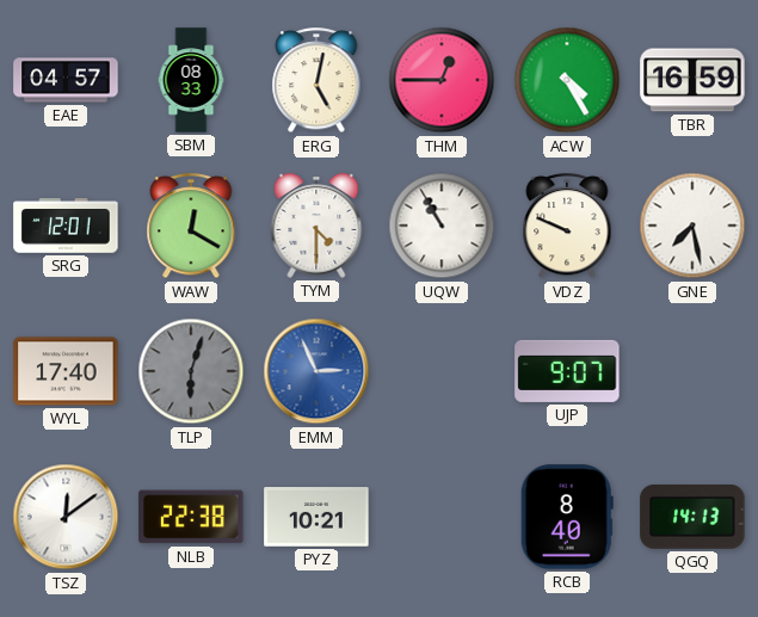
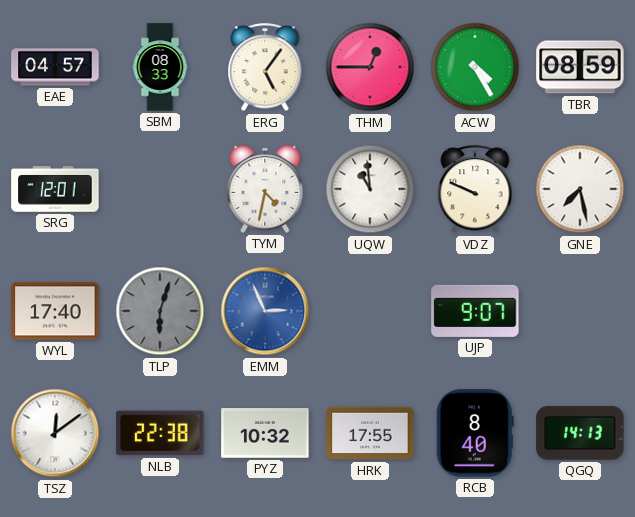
ERG: 5:02 -> 5:06 (265, 68)
TBR: 16:59 -> 08:59 (580, 67)
WAW: 12:20 -> none (191, 227)
TYM: 4:30 -> 4:32 (265, 189)
UQW: 10:55 -> 10:59 (370, 189)
PYZ: 10:21 -> 10:32 (265, 433)
HRK: none -> 17:55 (370, 433)
